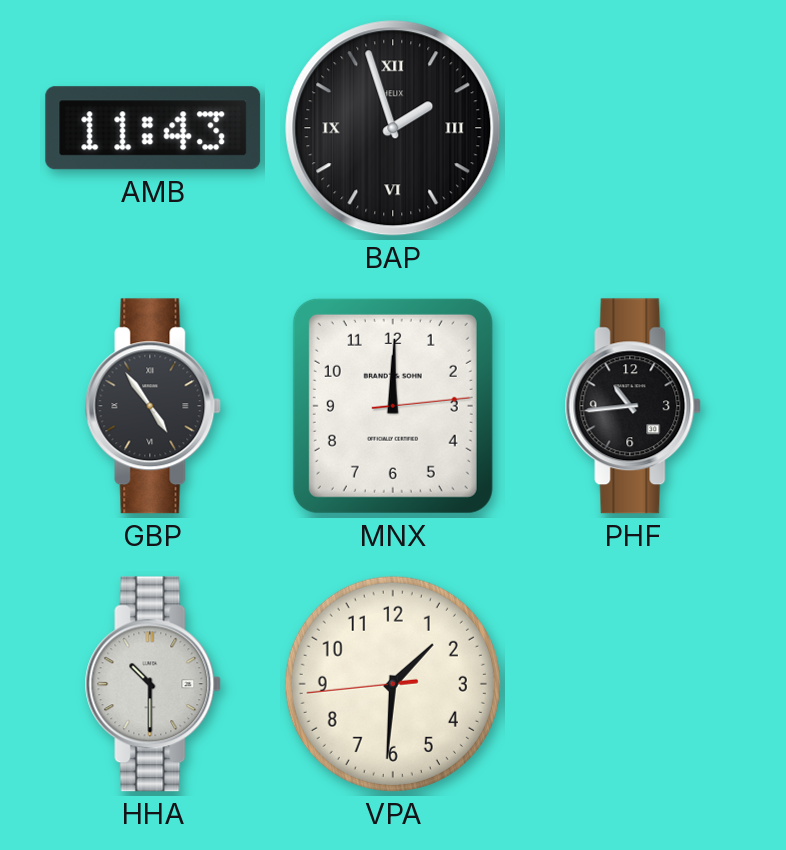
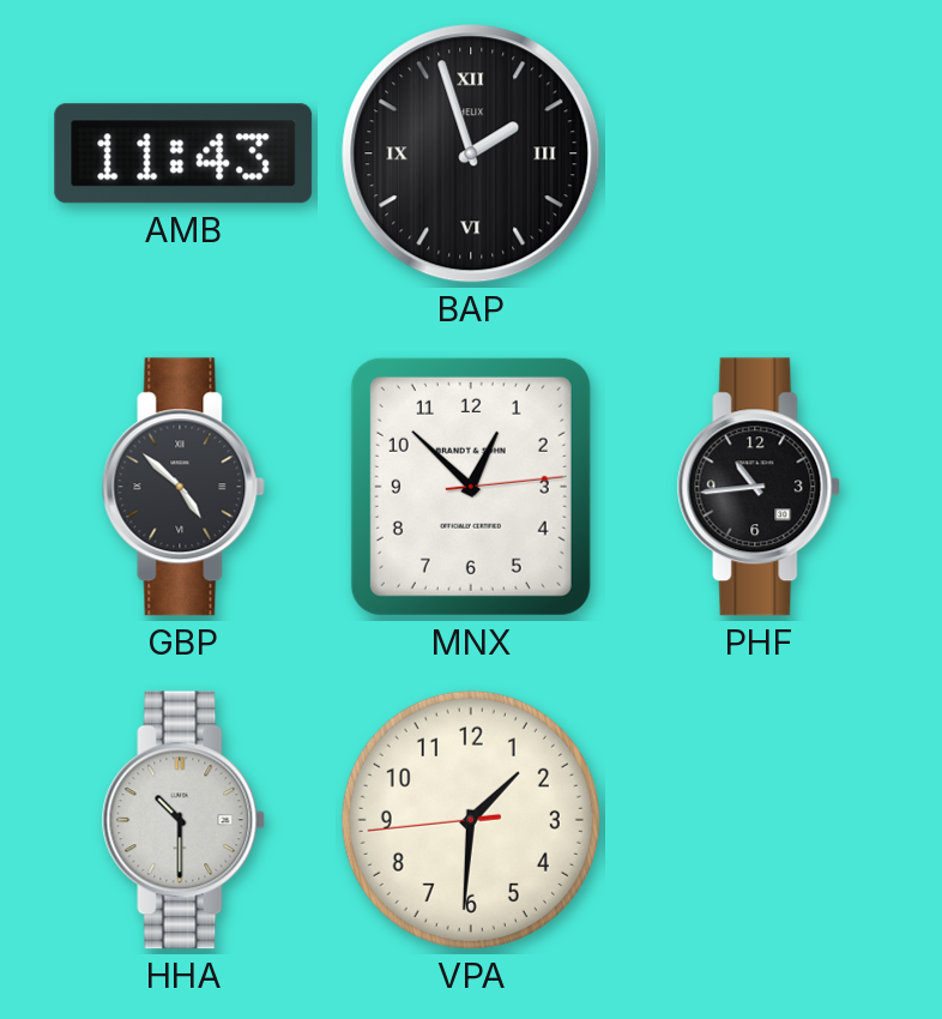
GBP: 4:54 -> 4:52 (183, 487)
MNX: 12:00 -> 12:52 (471, 487)
